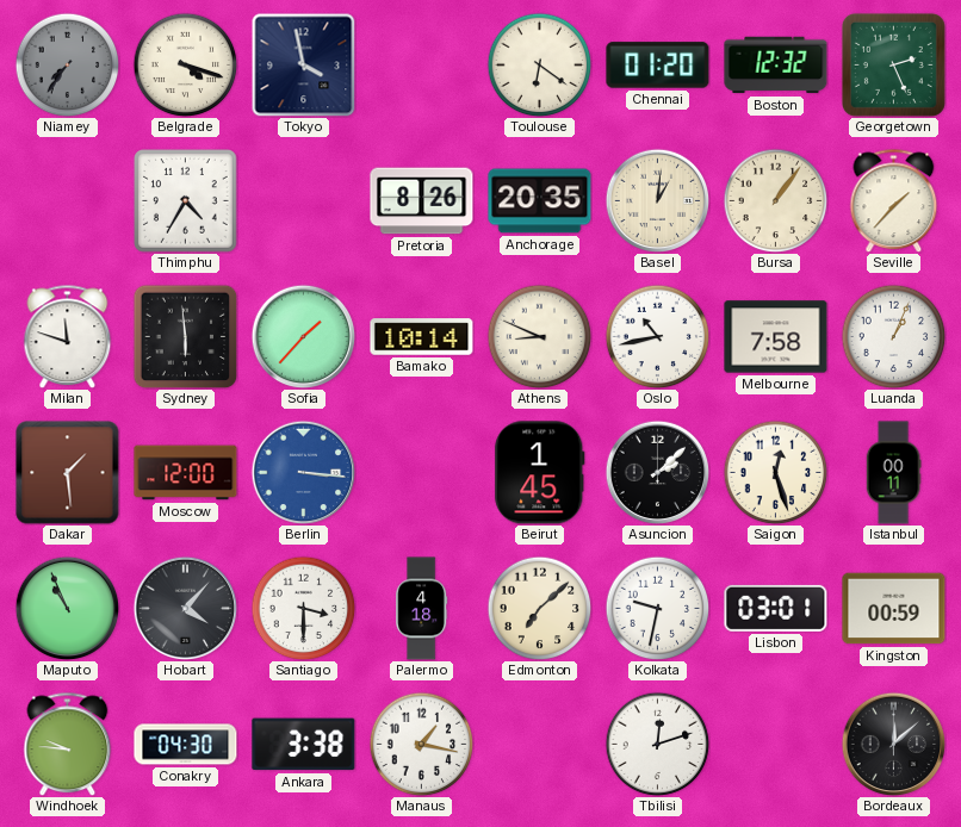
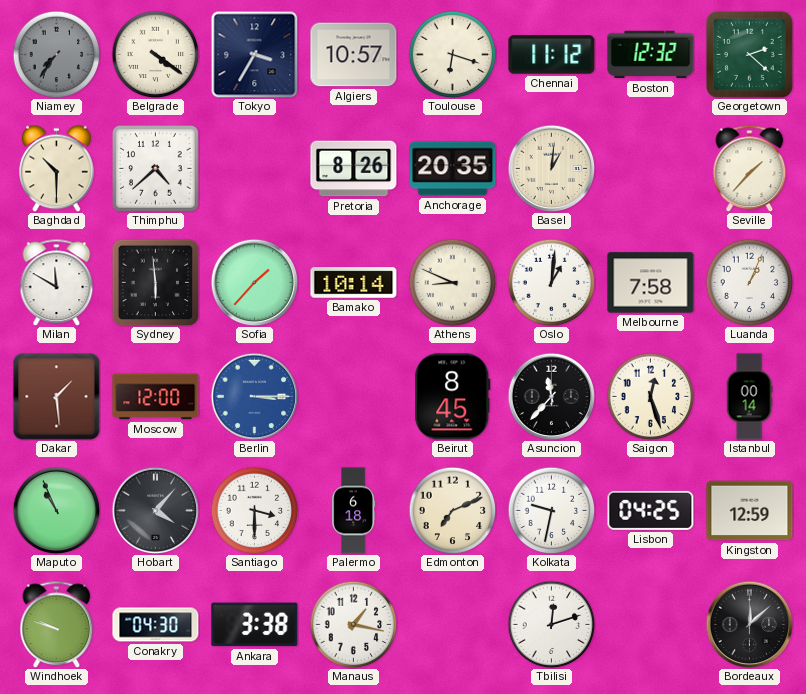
Belgrade: 4:18 -> 4:21 (155, 54)
Tokyo: 3:58 -> 3:35 (254, 54)
Algiers: none -> 10:57 (354, 55)
Toulouse: 6:21 -> 6:18 (452, 54)
Chennai: 01:20 -> 11:12 (552, 55)
Georgetown: 2:26 -> 2:22 (749, 54)
Baghdad: none -> 10:30 (57, 168)
Thimphu: 4:35 -> 4:38 (156, 169)
Bursa: 1:06 -> none (775, 200)
Milan: 11:48 -> 11:50 (57, 282)
Oslo: 10:43 -> 1:01 (551, 282)
Berlin: 3:16 -> 3:15 (254, 396)
Beirut: 1:45 -> 8:45 (453, 397)
Asuncion: 2:08 -> 11:37 (551, 396)
Istanbul: 00:11 -> 00:14 (749, 397)
Palermo: 4:18 -> 6:18 (354, 511)
Edmonton: 7:08 -> 7:11 (452, 510)
Lisbon: 03:01 -> 04:25 (651, 510)
Kingston: 00:59 -> 12:59 (750, 511)
Windhoek: 9:46 -> 9:48 (57, 624)
